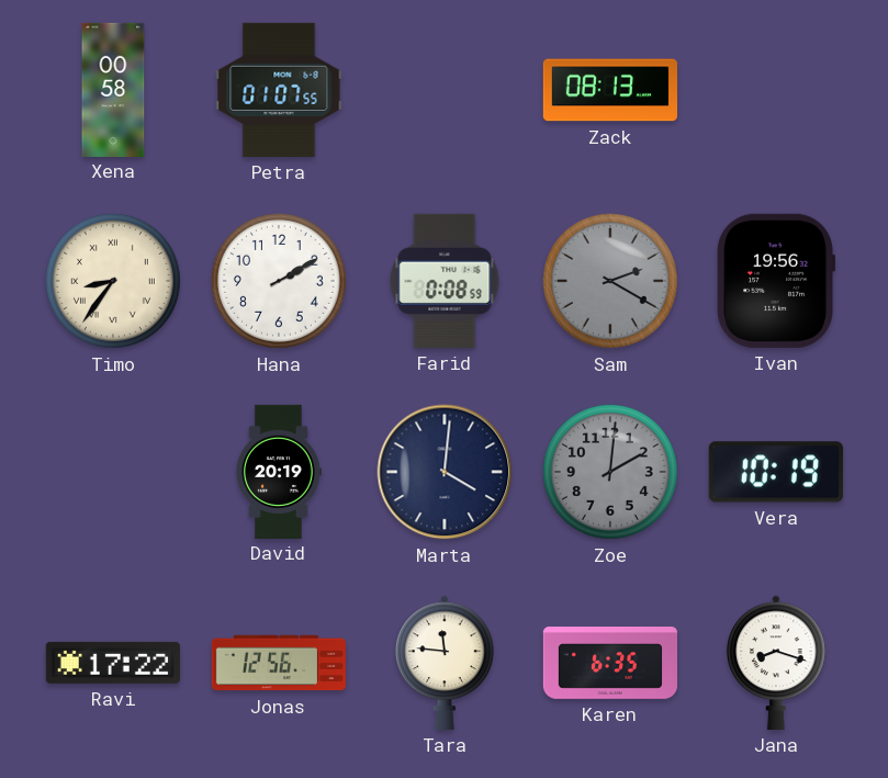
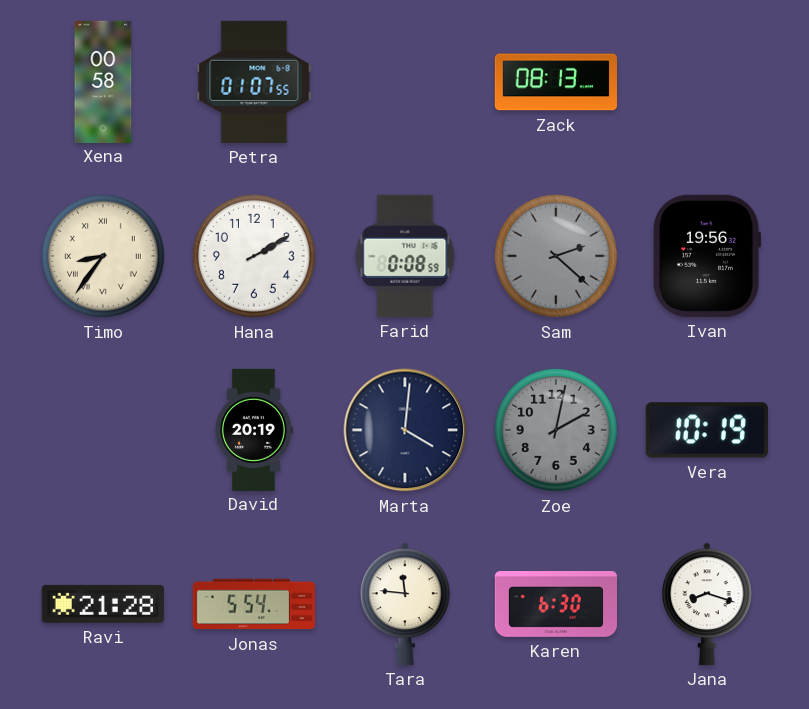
Sam: 2:20 -> 2:22 (556, 256)
Zoe: 2:01 -> 2:02 (556, 430)
Ravi: 17:22 -> 21:28 (103, 604)
Jonas: 12:56 -> 5:54 (254, 604)
Karen: 6:35 -> 6:30 (555, 605)
